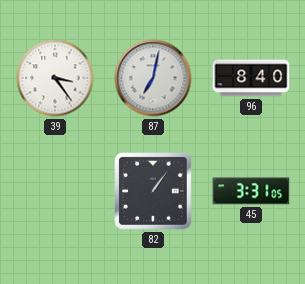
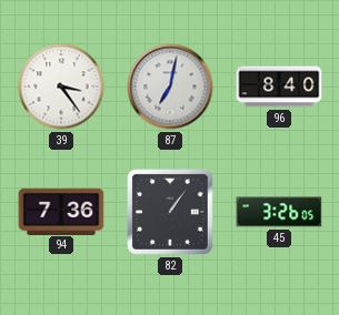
94: none -> 7:36 (61, 211)
45: 3:31 -> 3:26 (279, 212)
